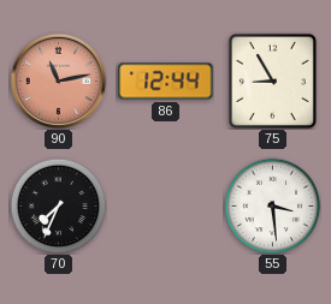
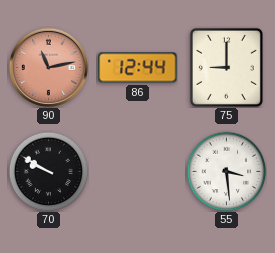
75: 8:55 -> 9:00 (226, 67)
70: 7:34 -> 9:50 (48, 171)
